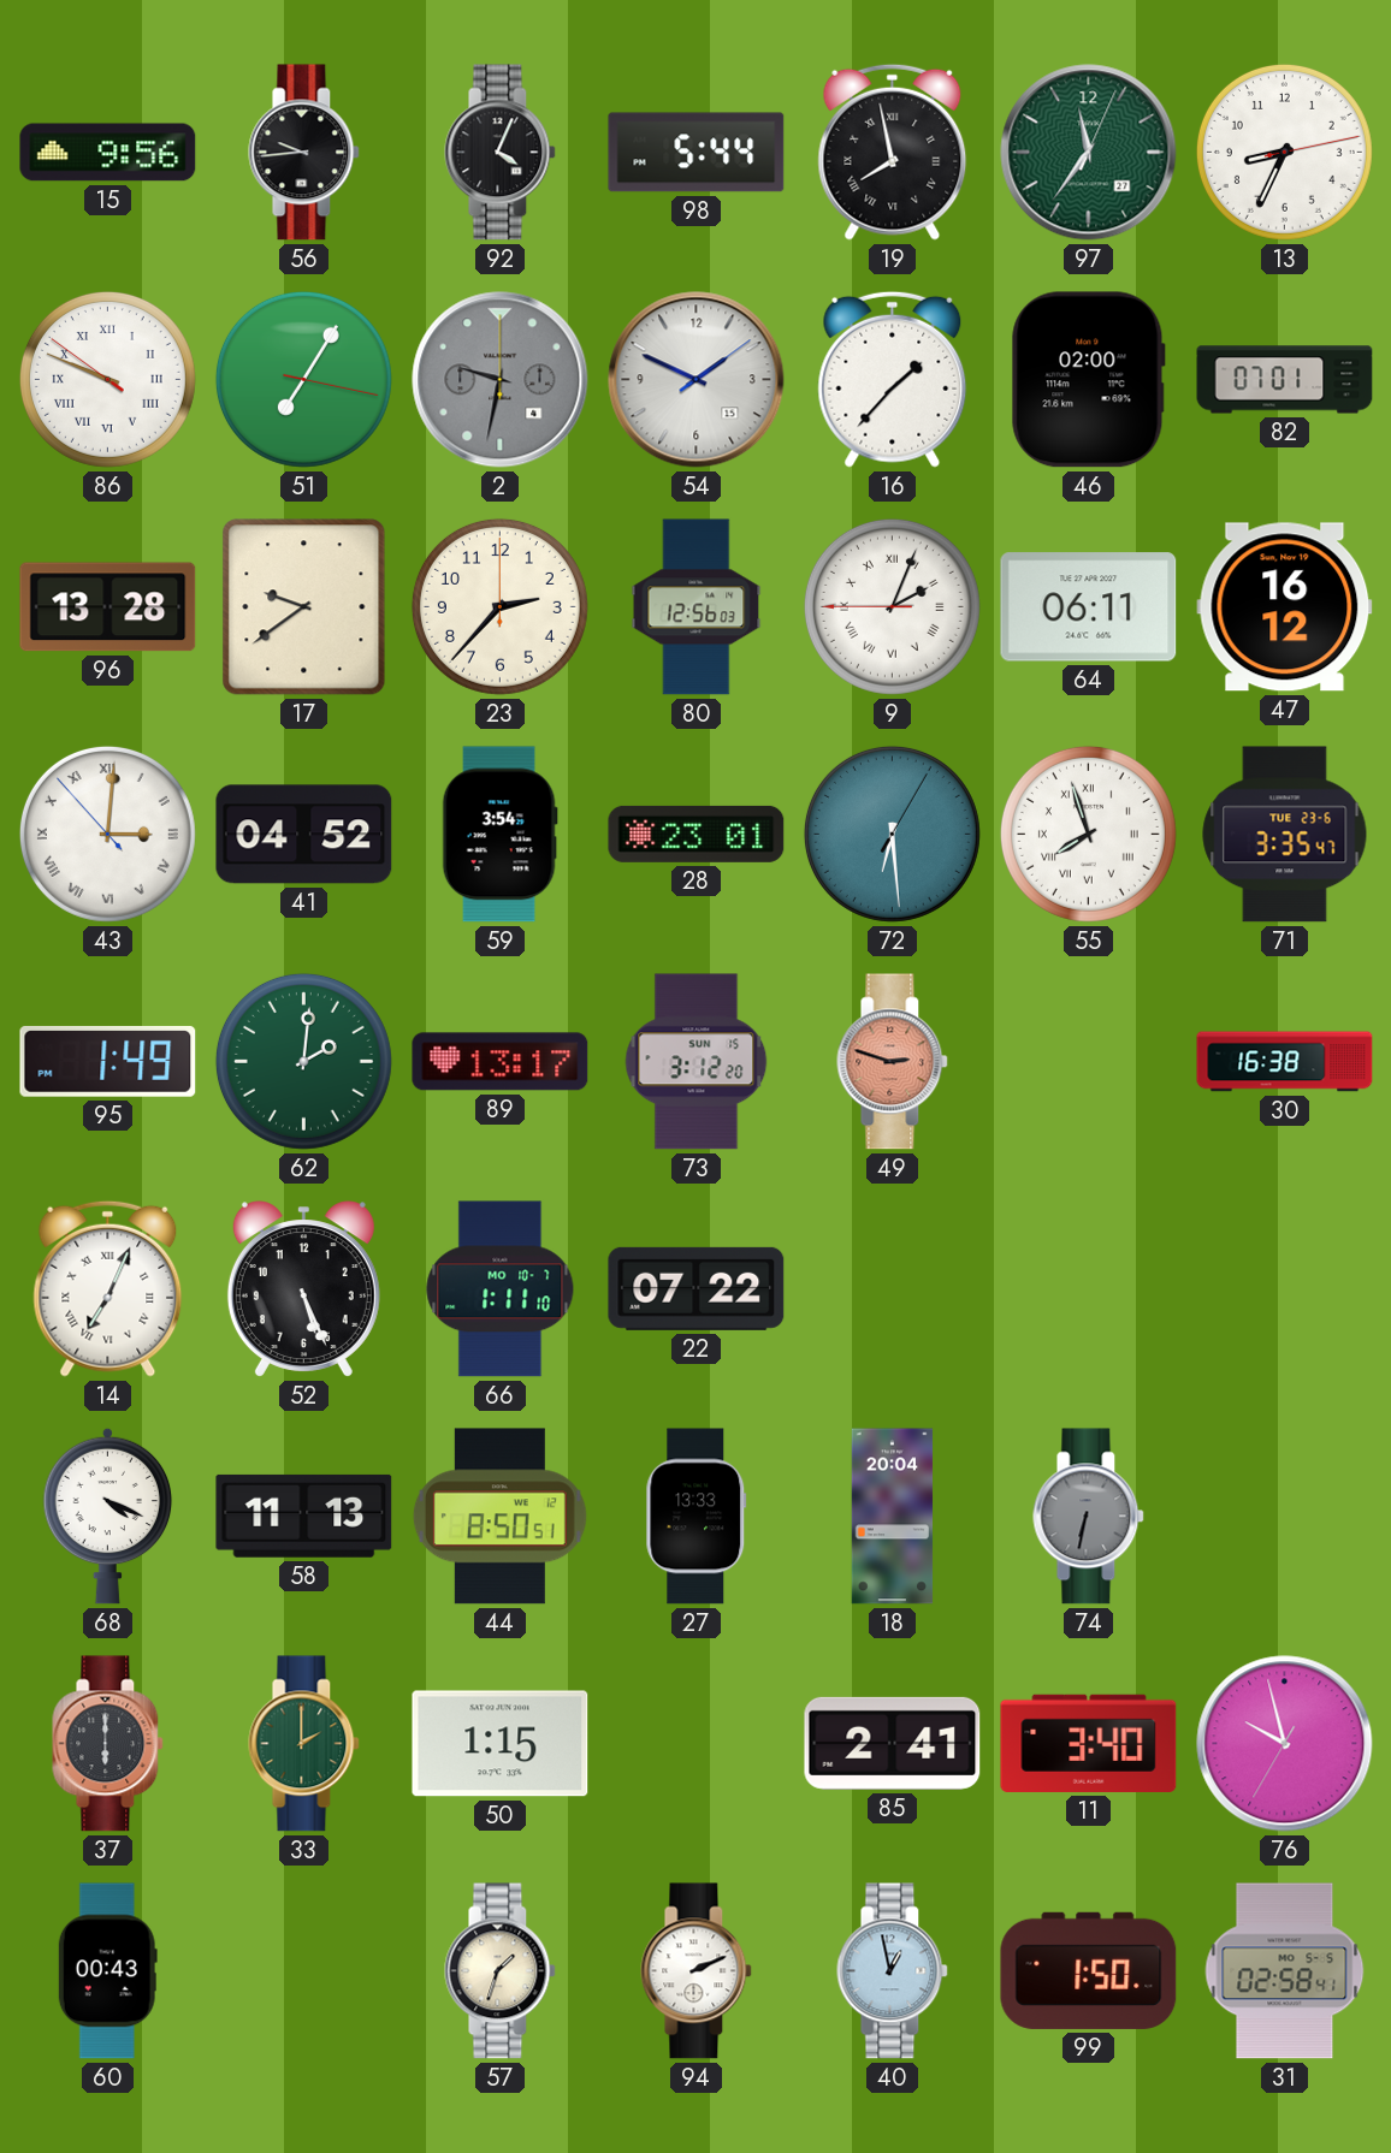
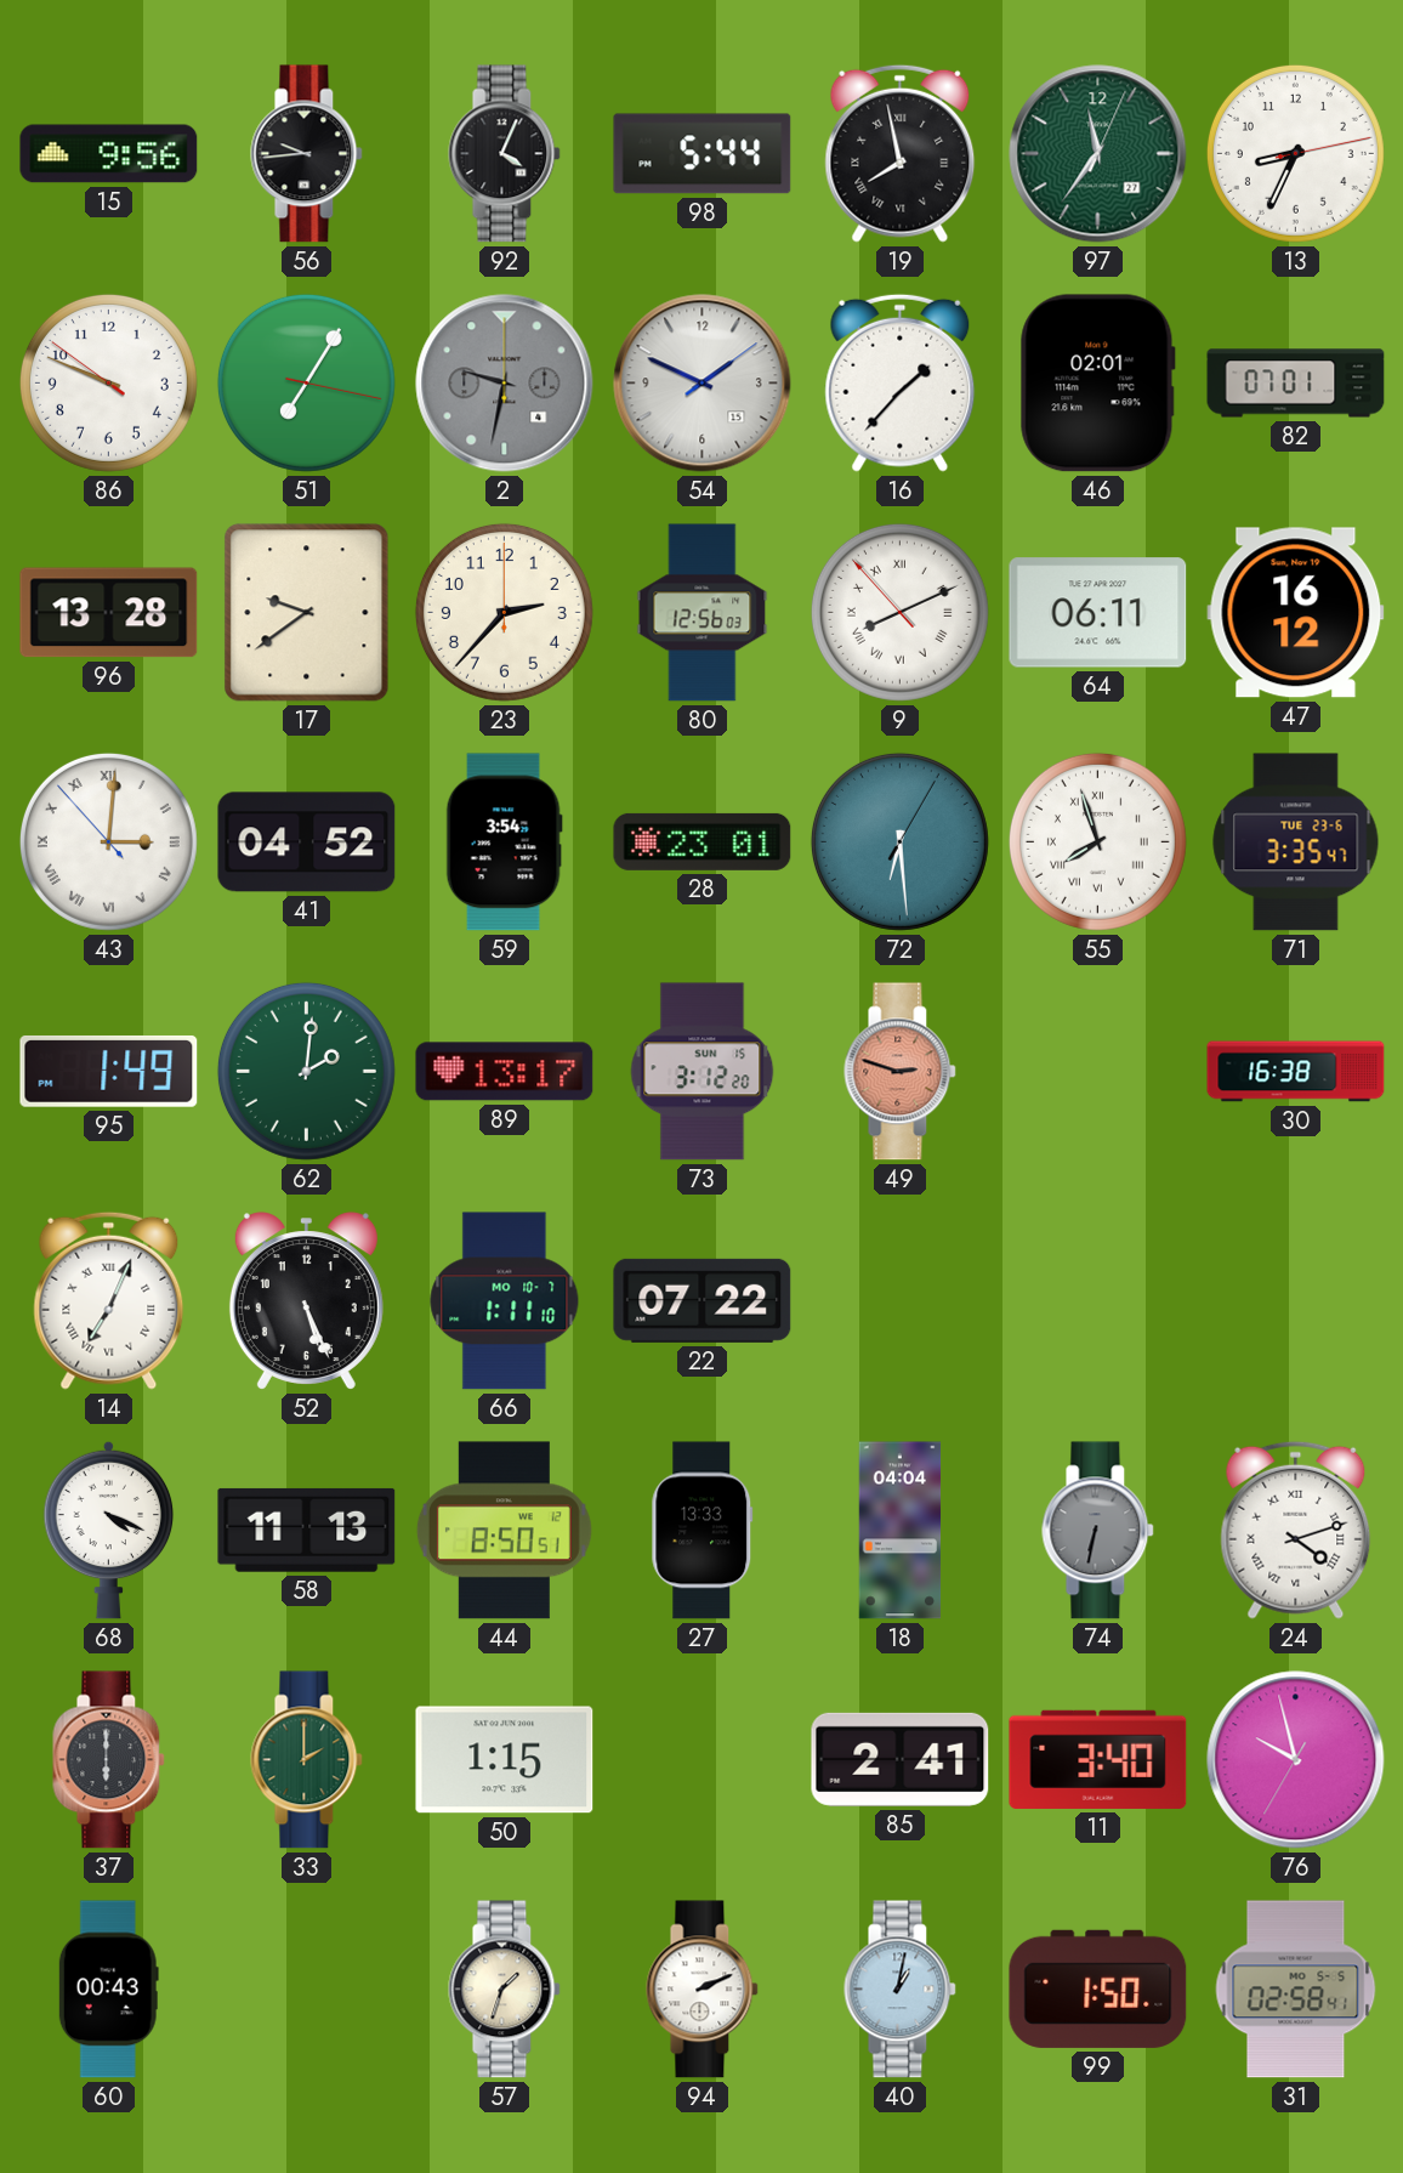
86 numerals: Roman -> Arabic (108, 382)
46: 02:00 -> 02:01 (1097, 384)
9: 2:03 -> 8:10 (899, 612)
18: 20:04 -> 04:04 (901, 1531)
24: none -> 4:12 (1296, 1530)
40: 12:58 -> 1:02 (901, 1990)
